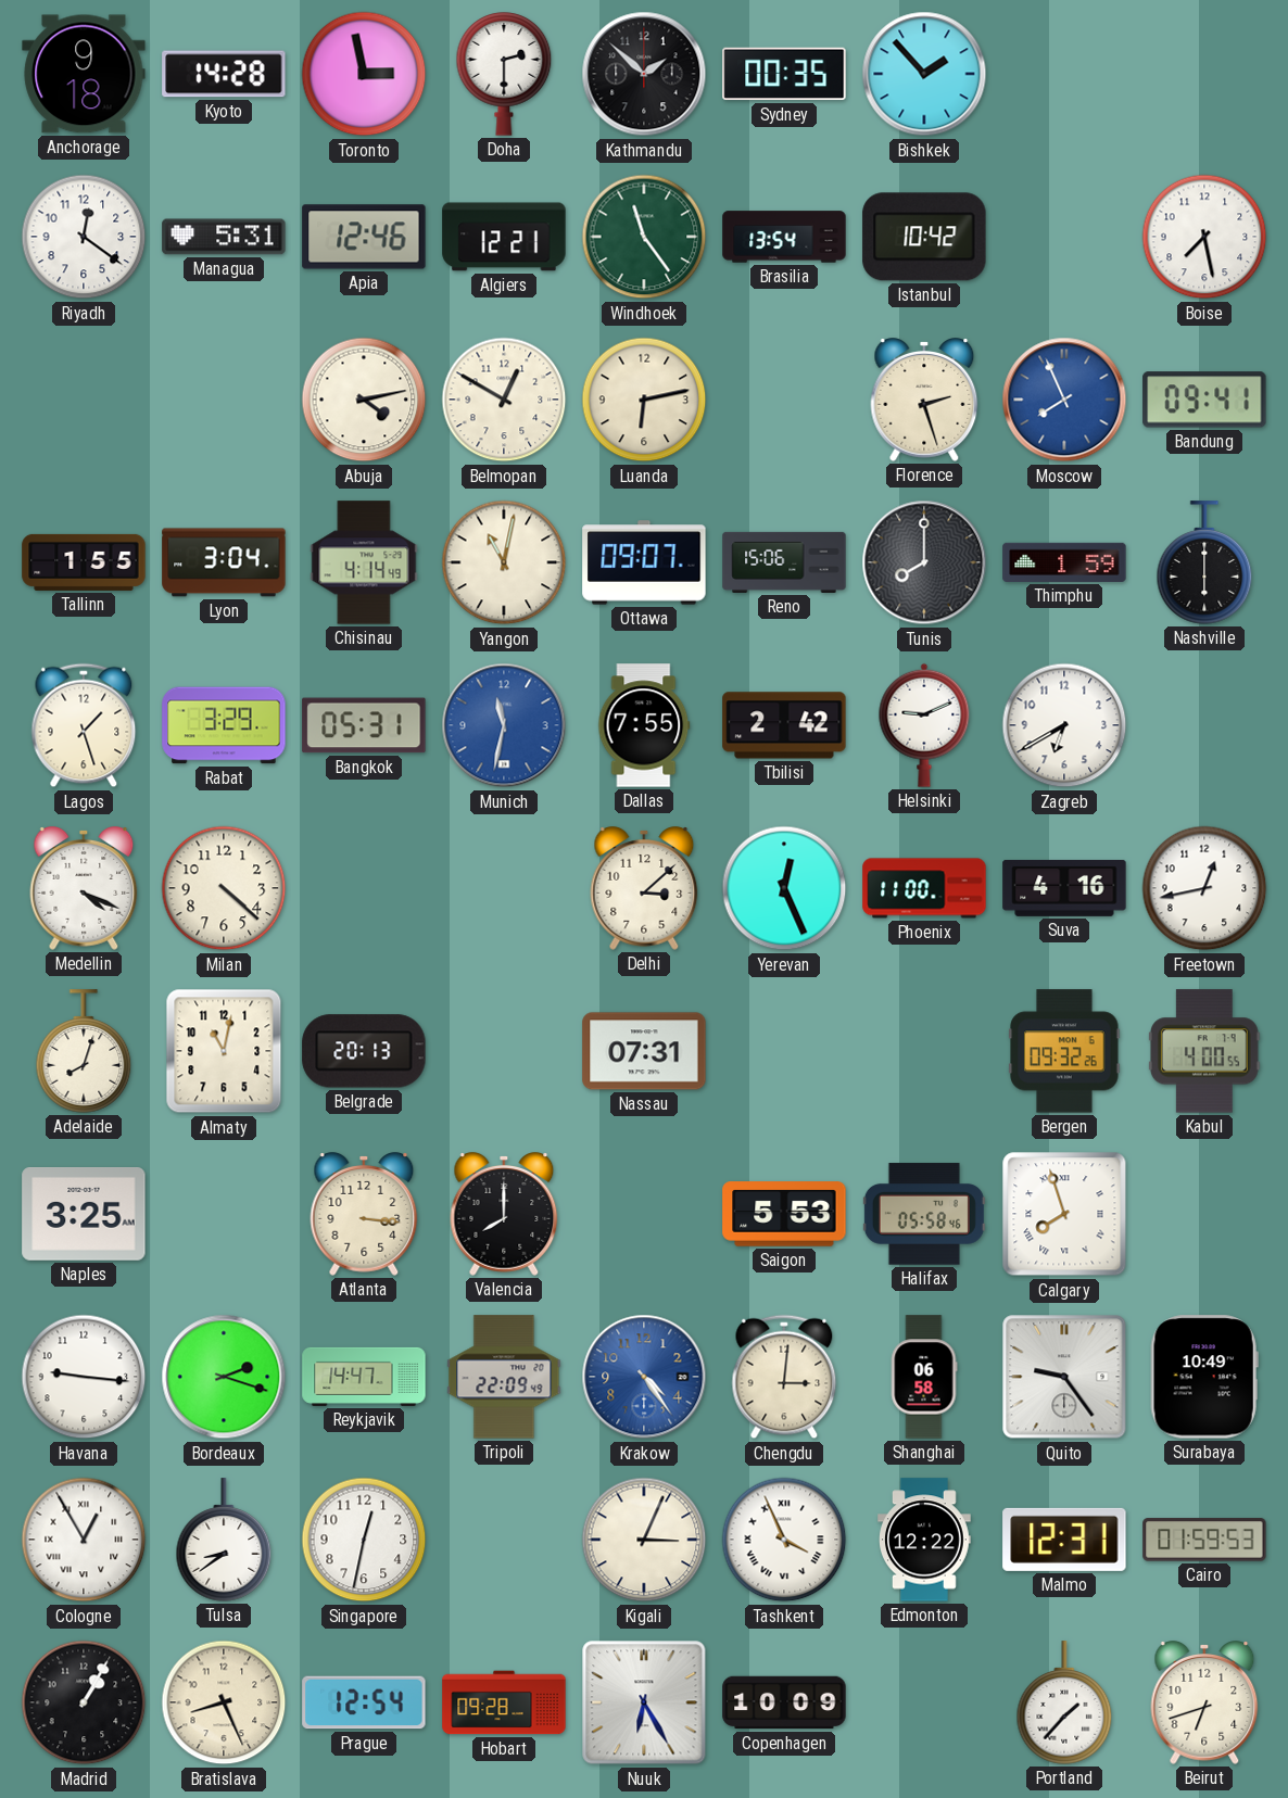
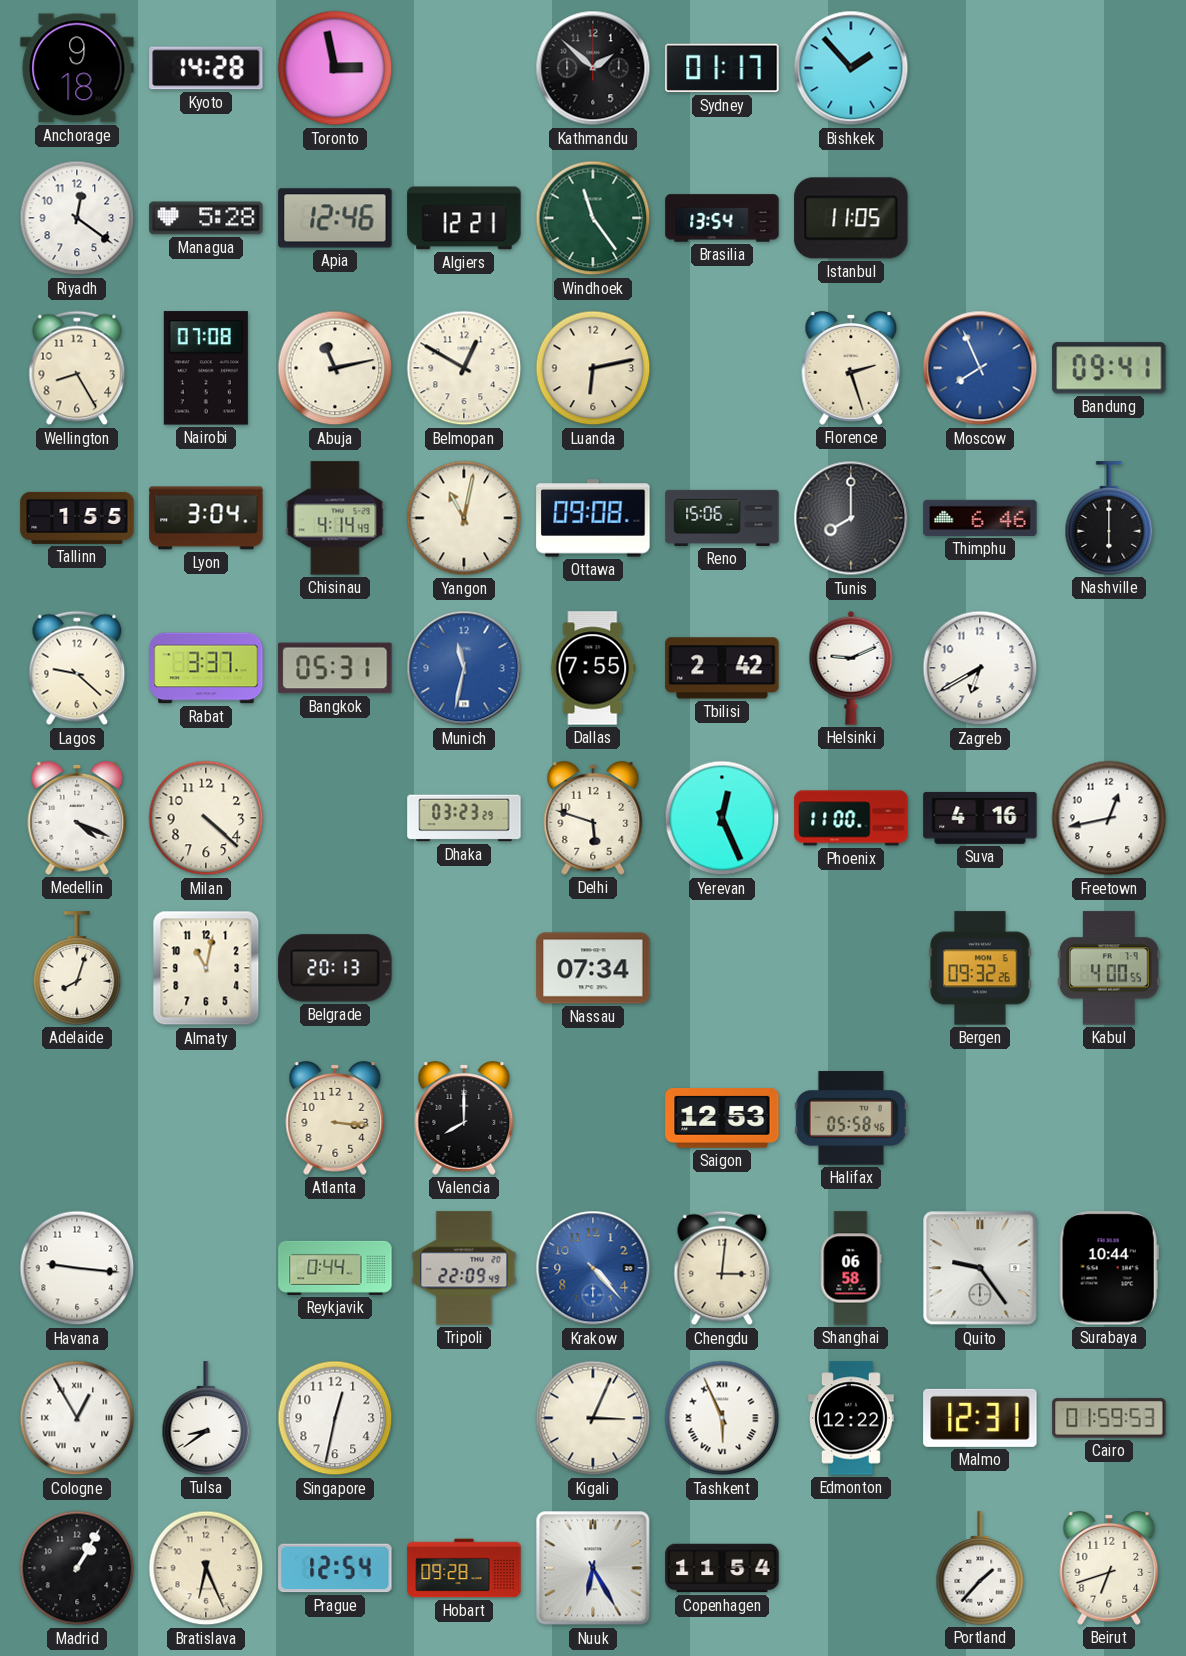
Doha: 2:30 -> none (504, 74)
Sydney: 00:35 -> 01:17 (722, 68)
Managua: 5:31 -> 5:28 (206, 218)
Istanbul: 10:42 -> 11:05 (851, 218)
Boise: 7:28 -> none (1204, 237)
Wellington: none -> 8:25 (77, 368)
Nairobi: none -> 07:08 (206, 368)
Abuja: 4:13 -> 11:13 (335, 368)
Ottawa: 09:07 -> 09:08 (593, 518)
Thimphu: 1:59 -> 6:46 (980, 518)
Lagos: 1:27 -> 9:22 (77, 668)
Rabat: 3:29 -> 3:37 (206, 668)
Dhaka: none -> 03:23 (464, 818)
Delhi: 3:08 -> 5:48 (593, 819)
Nassau: 07:31 -> 07:34 (593, 968)
Naples: 3:25 -> none (84, 1214)
Saigon: 5:53 -> 12:53 (722, 1118)
Calgary: 7:57 -> none (1064, 1214)
Bordeaux: 2:18 -> none (224, 1377)
Reykjavik: 14:47 -> 0:44 (335, 1268)
Krakow: 4:24 -> 4:23 (593, 1268)
Surabaya: 10:49 -> 10:44 (1109, 1268)
Tashkent: 3:56 -> 5:56 (722, 1418)
Bratislava: 8:26 -> 6:26 (206, 1568)
Copenhagen: 10:09 -> 11:54 (722, 1568)
